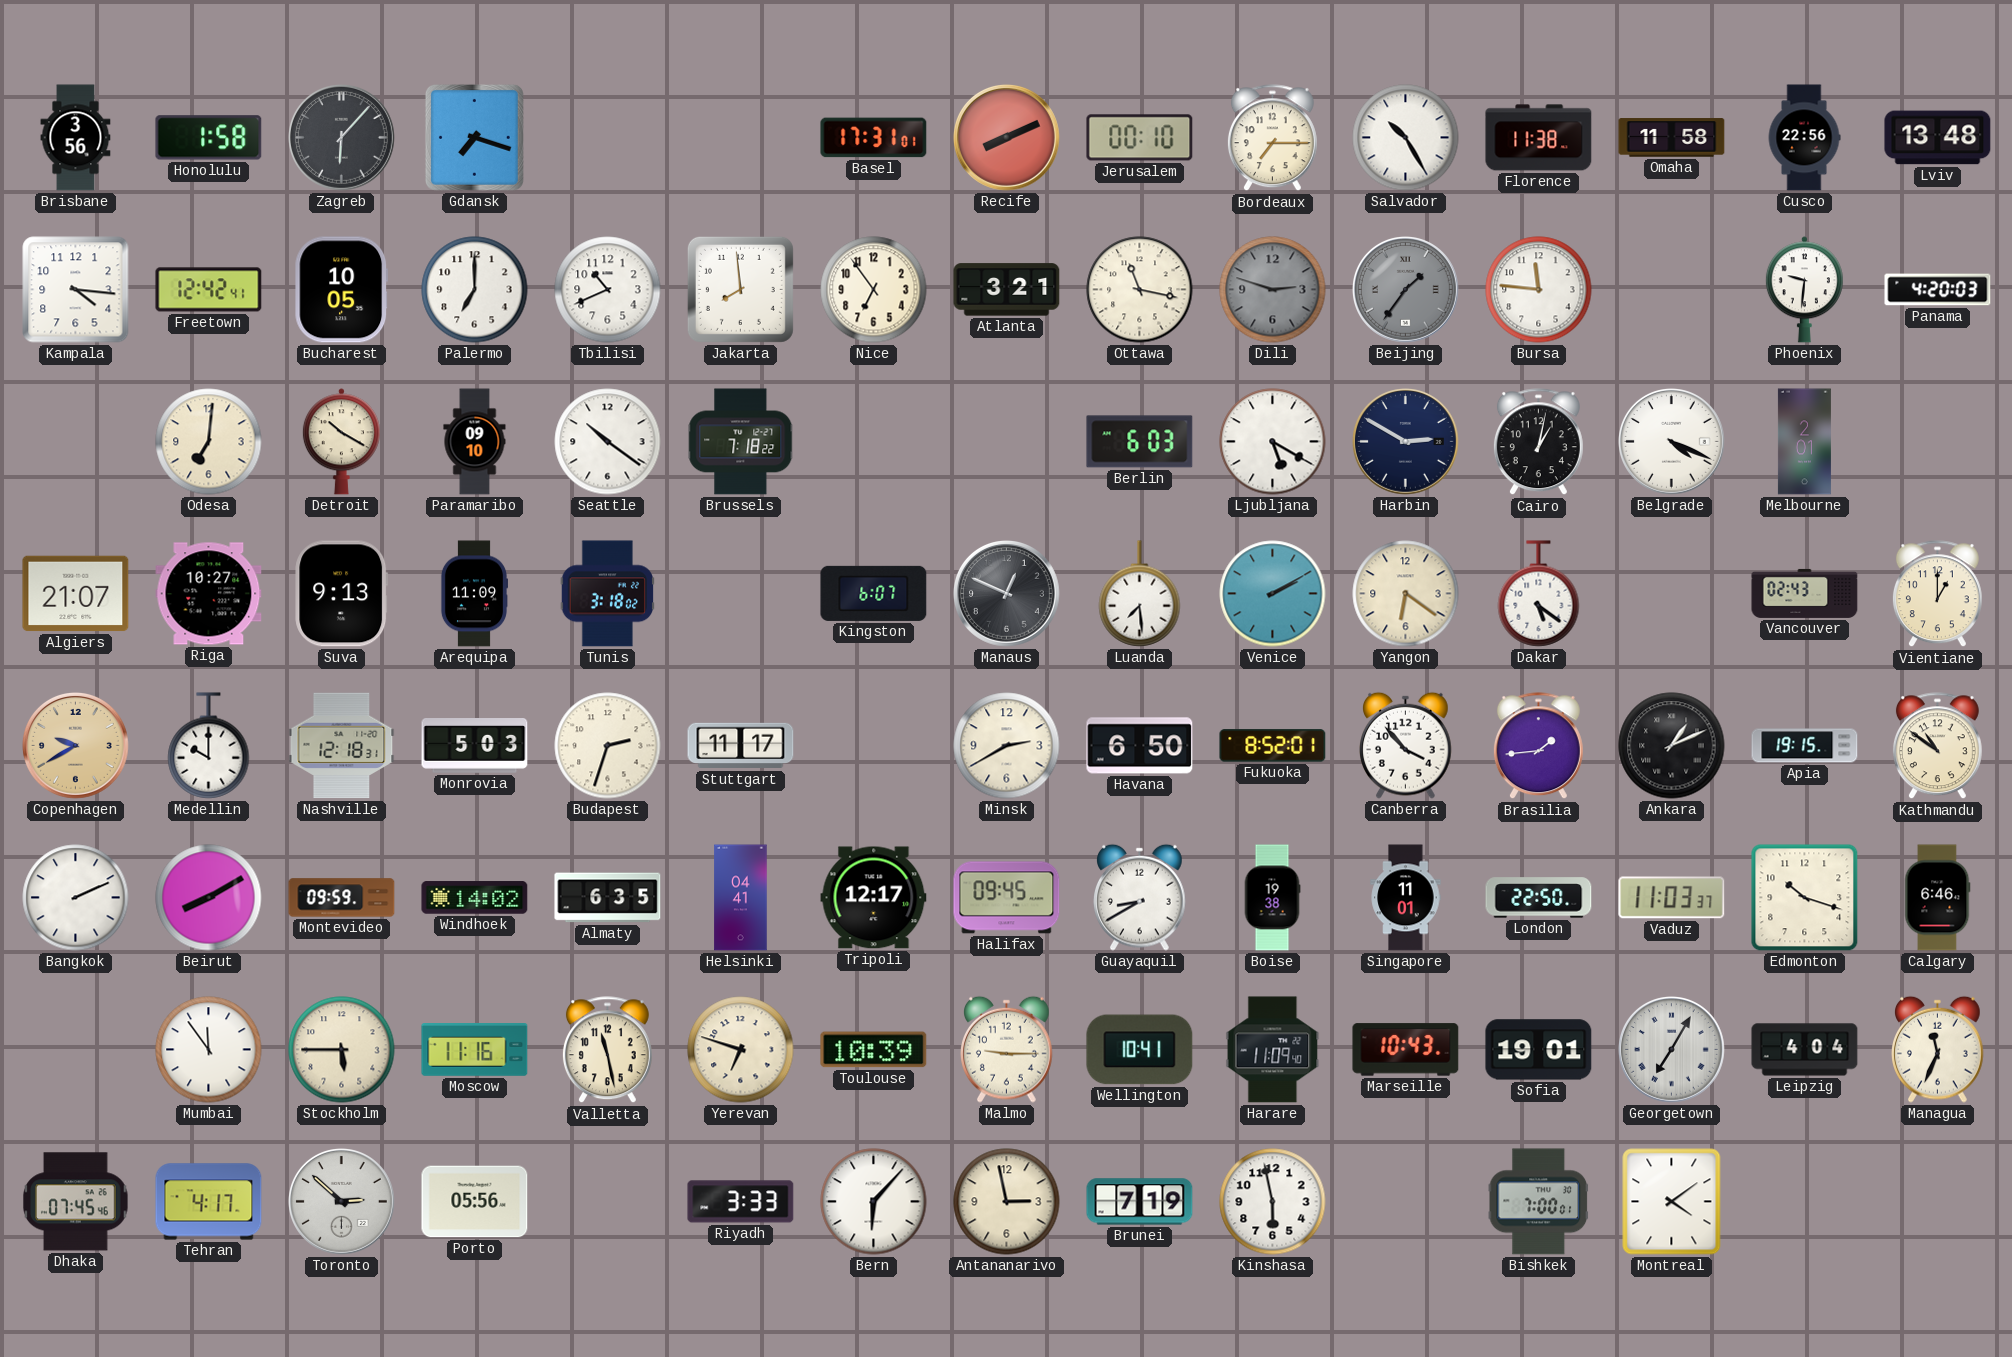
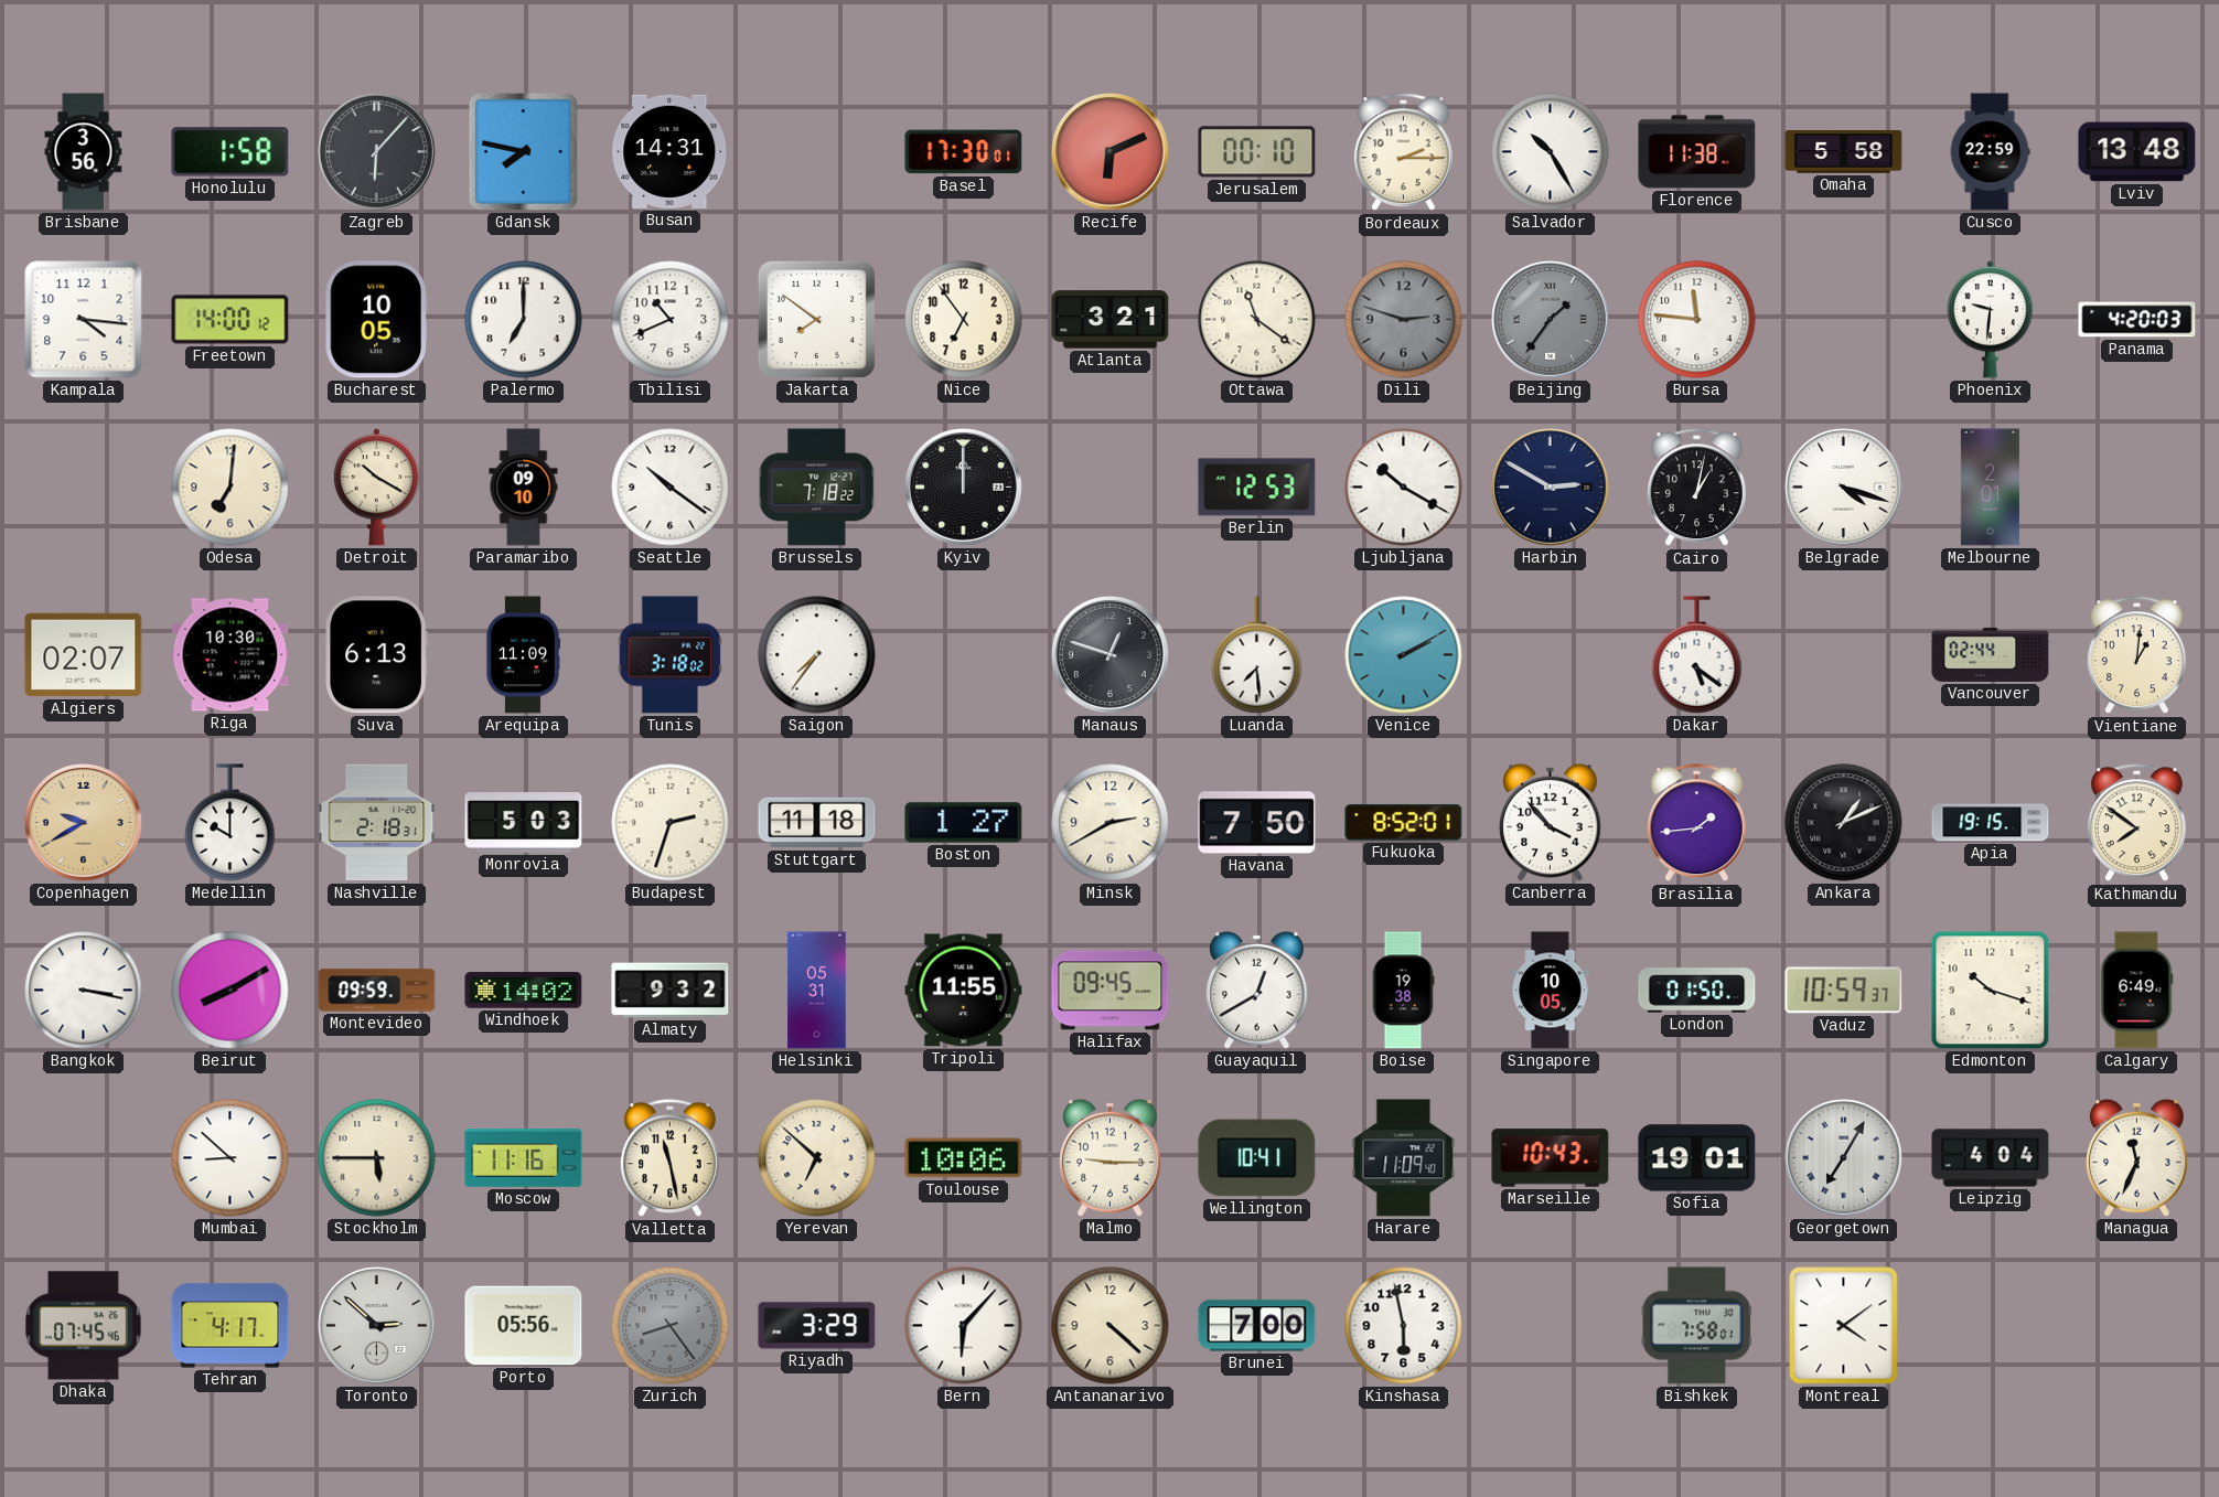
Gdansk: 7:18 -> 7:47 (523, 151)
Busan: none -> 14:31 (671, 151)
Basel: 17:31 -> 17:30 (964, 152)
Recife: 8:11 -> 6:11 (1111, 152)
Bordeaux: 7:15 -> 2:15 (1403, 152)
Omaha: 11:58 -> 5:58 (1844, 152)
Cusco: 22:56 -> 22:59 (1990, 152)
Freetown: 12:42 -> 14:00 (231, 320)
Jakarta: 7:59 -> 7:51 (816, 319)
Ottawa: 11:17 -> 11:21 (1257, 320)
Kyiv: none -> 12:00 (964, 488)
Berlin: 6:03 -> 12:53 (1257, 488)
Ljubljana: 5:20 -> 10:20 (1404, 488)
Belgrade: 4:19 -> 4:18 (1844, 488)
Algiers: 21:07 -> 02:07 (84, 655)
Riga: 10:27 -> 10:30 (231, 655)
Suva: 9:13 -> 6:13 (377, 655)
Saigon: none -> 7:36 (817, 655)
Kingston: 6:07 -> none (874, 593)
Manaus: 12:49 -> 12:48 (1111, 655)
Yangon: 6:21 -> none (1406, 594)
Vancouver: 02:43 -> 02:44 (1991, 654)
Vientiane: 1:00 -> 1:01 (2136, 655)
Nashville: 12:18 -> 2:18 (377, 823)
Stuttgart: 11:17 -> 11:18 (817, 823)
Boston: none -> 1:27 (964, 823)
Havana: 6:50 -> 7:50 (1257, 823)
Kathmandu: 10:51 -> 7:51 (2136, 823)
Bangkok: 2:11 -> 3:17 (84, 991)
Almaty: 6:35 -> 9:32 (671, 991)
Helsinki: 04:41 -> 05:31 (817, 991)
Tripoli: 12:17 -> 11:55 (964, 991)
Guayaquil: 8:40 -> 12:40 (1257, 990)
Singapore: 11:01 -> 10:05 (1551, 991)
London: 22:50 -> 01:50 (1697, 991)
Vaduz: 11:03 -> 10:59 (1844, 991)
Calgary: 6:46 -> 6:49 (2137, 991)
Mumbai: 11:54 -> 8:52 (231, 1158)
Yerevan: 6:48 -> 6:52 (817, 1158)
Toulouse: 10:39 -> 10:06 (964, 1158)
Zurich: none -> 8:24 (671, 1326)
Riyadh: 3:33 -> 3:29 (817, 1326)
Antananarivo: 2:58 -> 4:22 (1111, 1326)
Brunei: 7:19 -> 7:00 (1257, 1326)
Bishkek: 7:00 -> 7:58 (1696, 1326)
